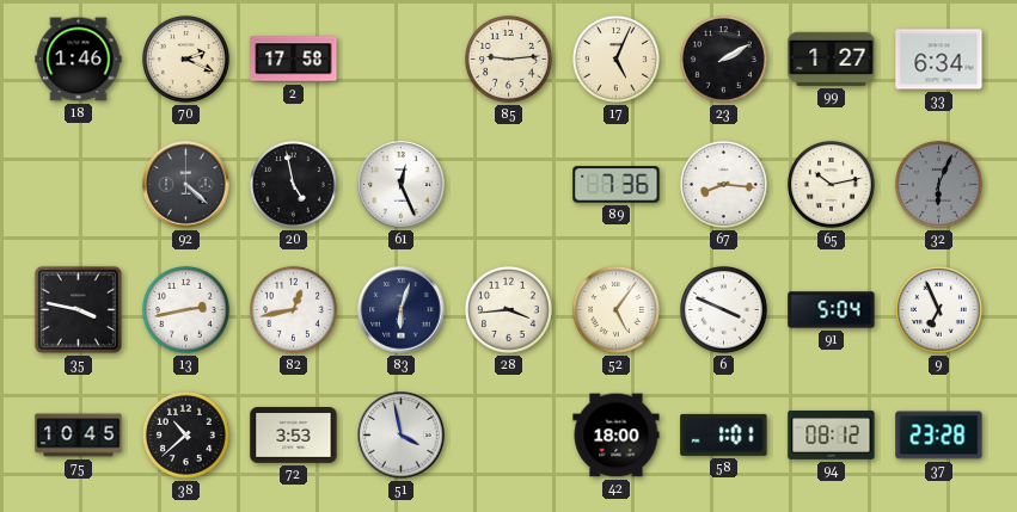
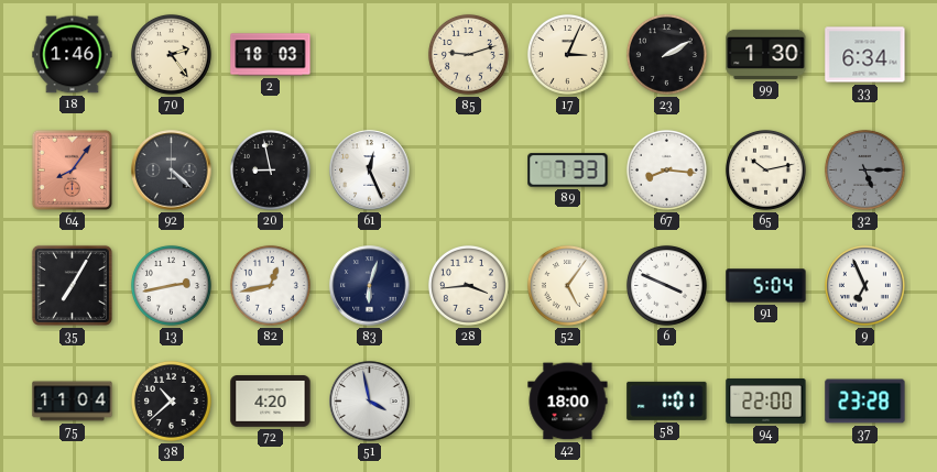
70: 2:19 -> 2:24 (171, 54)
2: 17:58 -> 18:03 (271, 55)
85: 9:14 -> 9:12 (468, 54)
17: 5:04 -> 3:04 (567, 54)
99: 1:27 -> 1:30 (766, 54)
64: none -> 8:06 (72, 169)
20: 4:58 -> 8:58 (270, 169)
89: 7:36 -> 7:33 (568, 171)
32: 6:04 -> 5:15 (864, 169)
35: 3:47 -> 7:05 (72, 285)
75: 10:45 -> 11:04 (73, 402)
72: 3:53 -> 4:20 (271, 402)
94: 08:12 -> 22:00 (766, 402)
